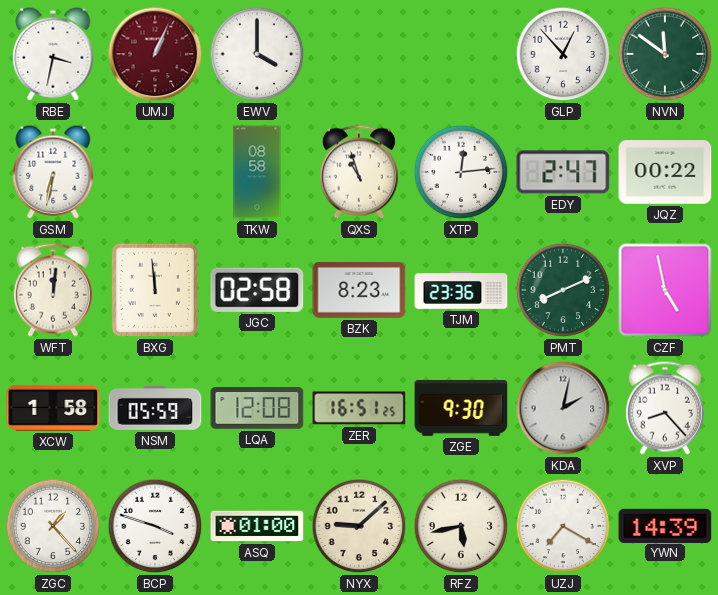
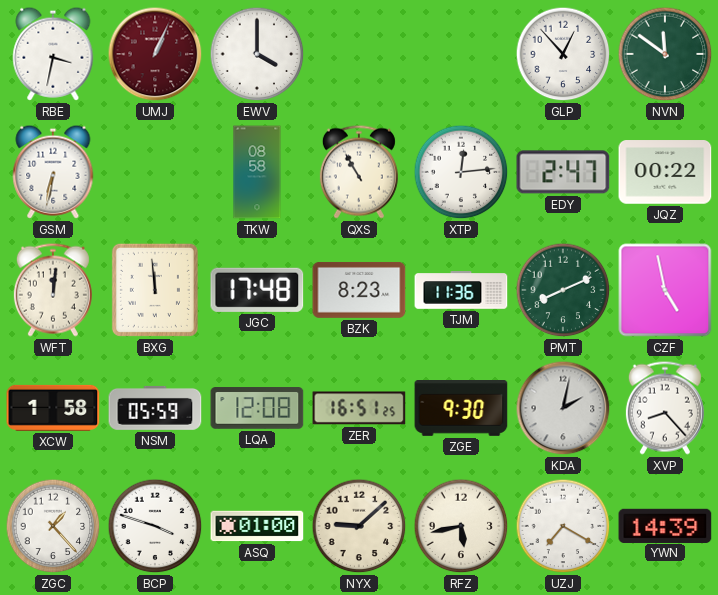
QXS: 10:57 -> 10:55 (359, 172)
JGC: 02:58 -> 17:48 (257, 290)
TJM: 23:36 -> 11:36 (461, 290)
